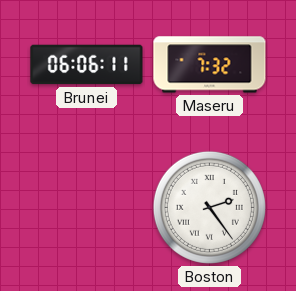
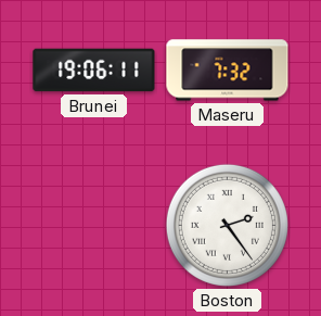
Brunei: 06:06 -> 19:06 (94, 71)
